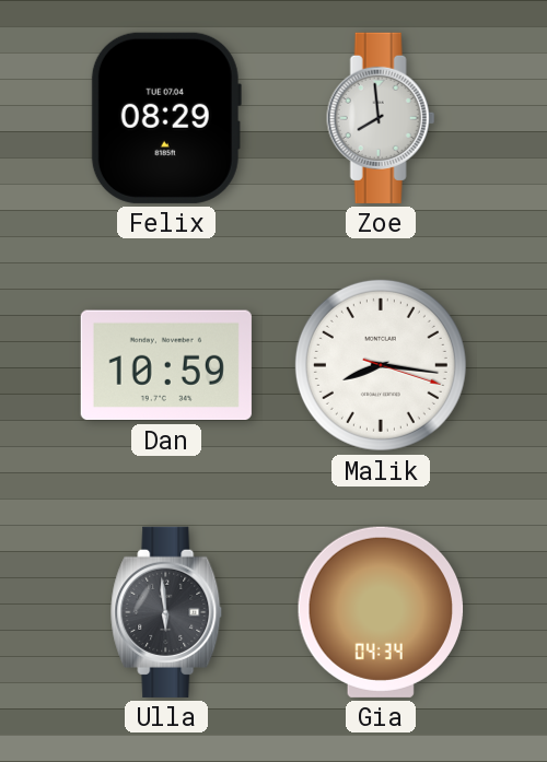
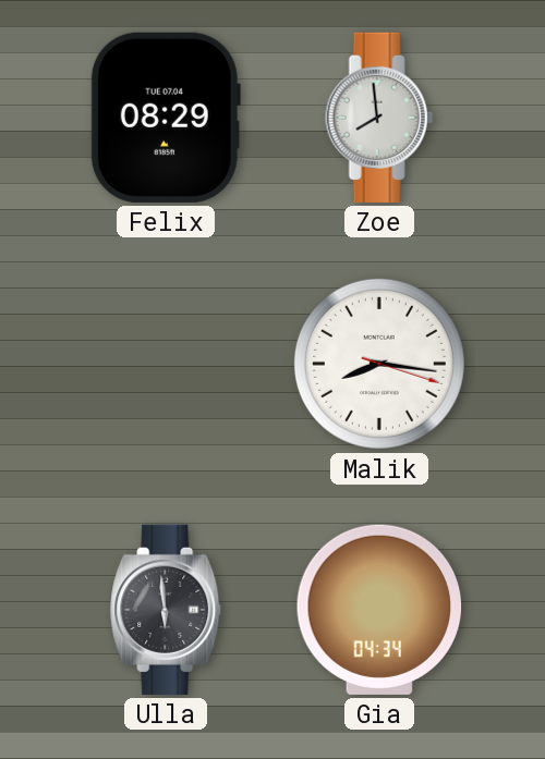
Dan: 10:59 -> none (166, 365)
